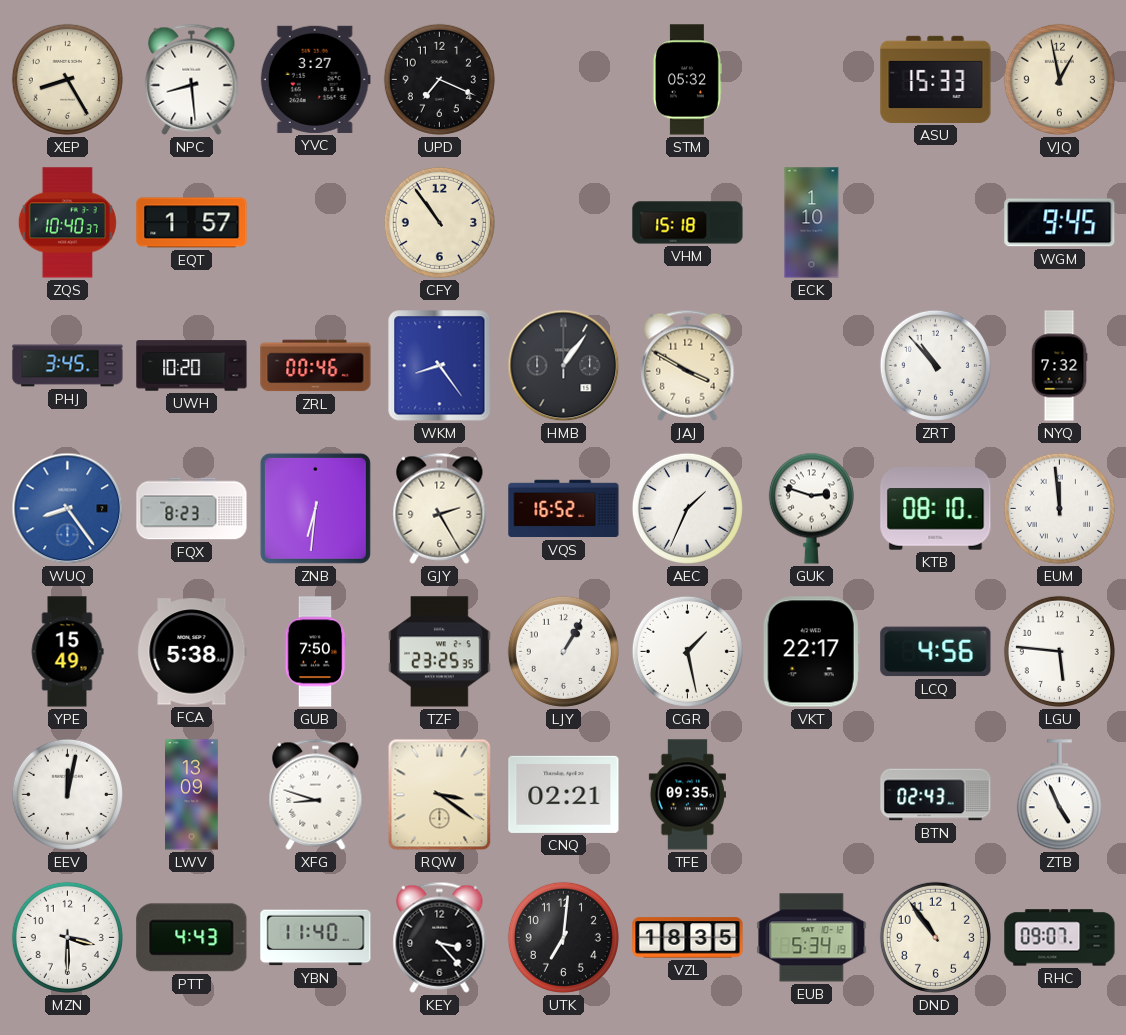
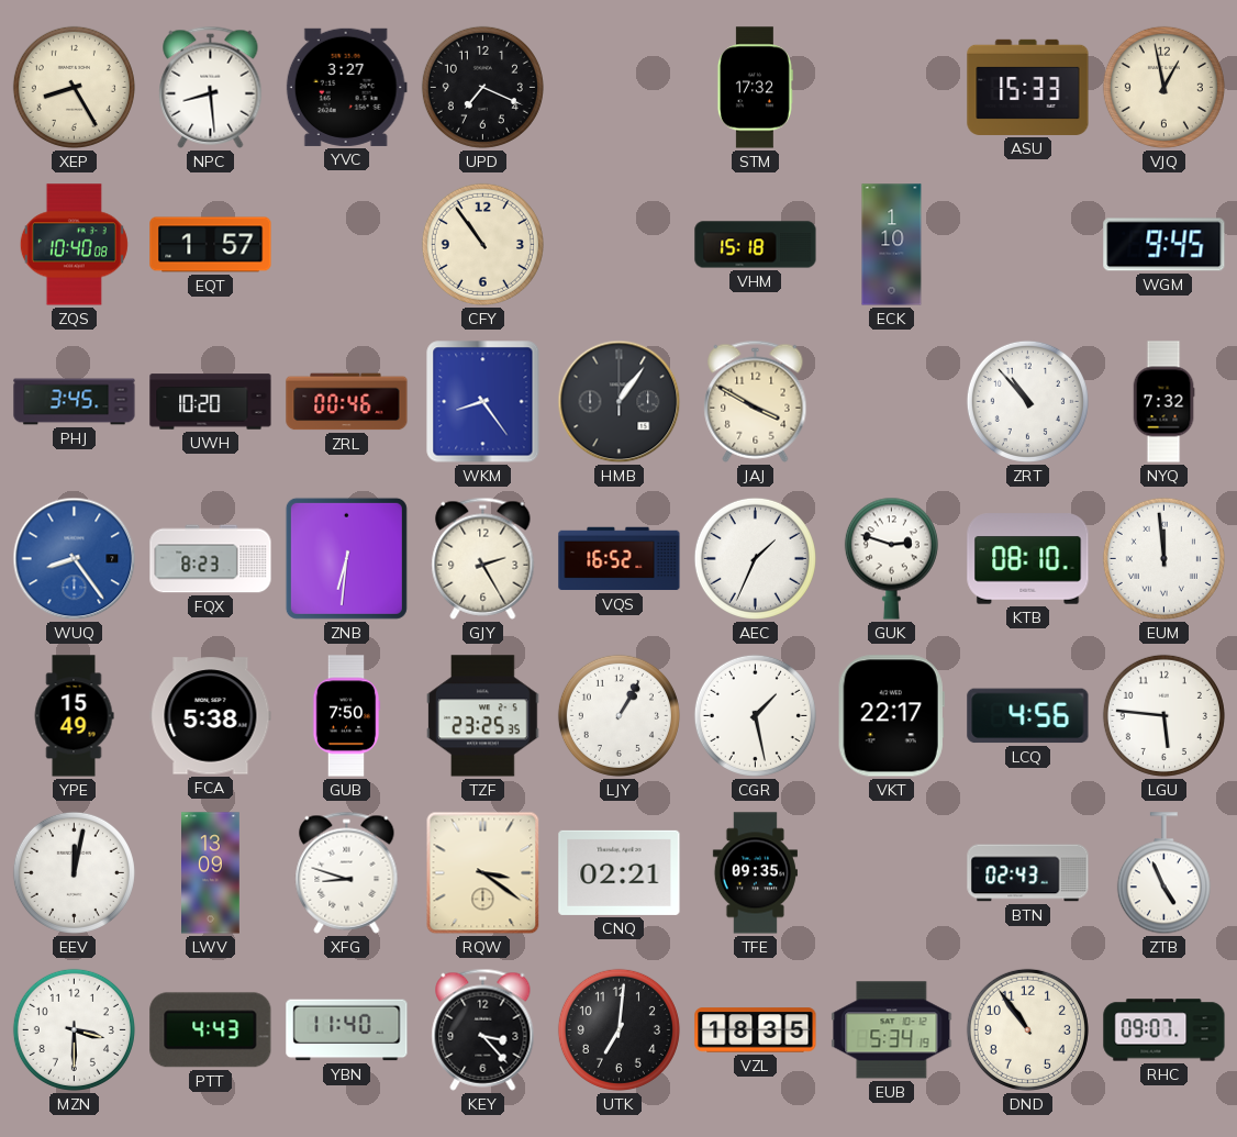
STM: 05:32 -> 17:32 (755, 88)
ZQS: 10:40:37 -> 10:40:08 (74, 245)
